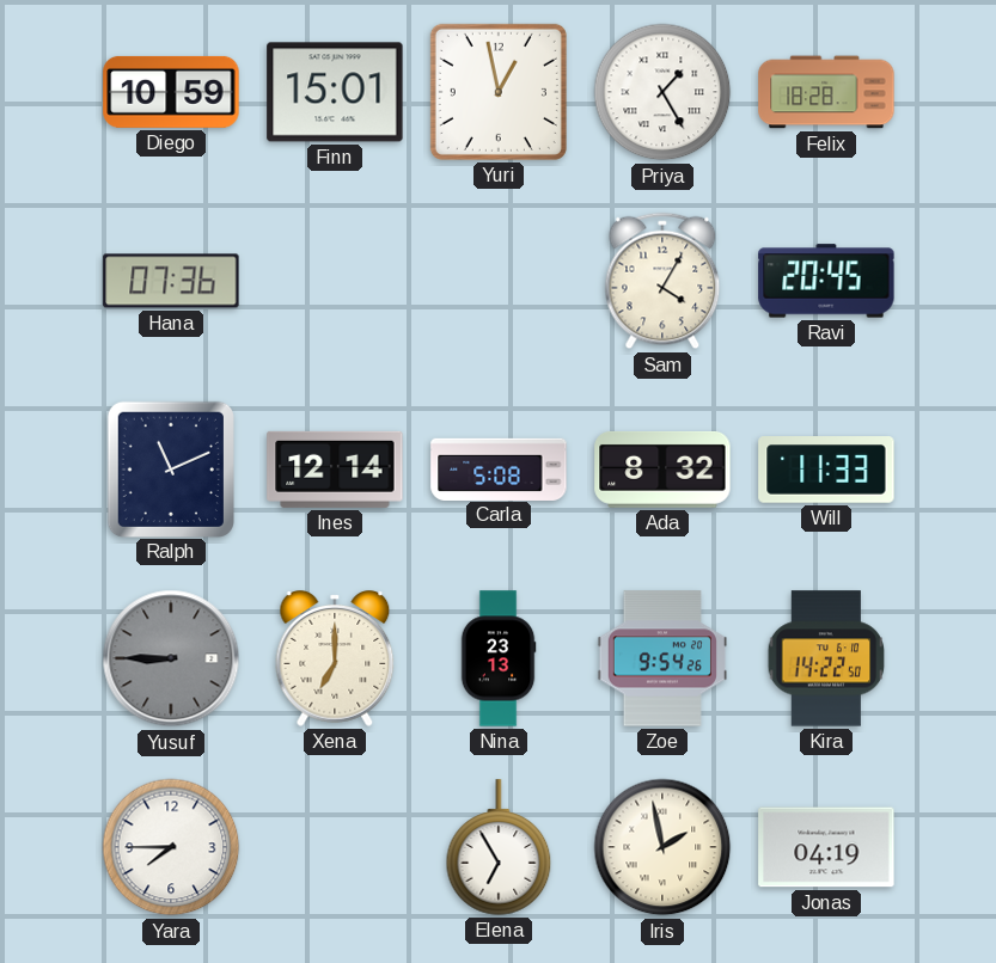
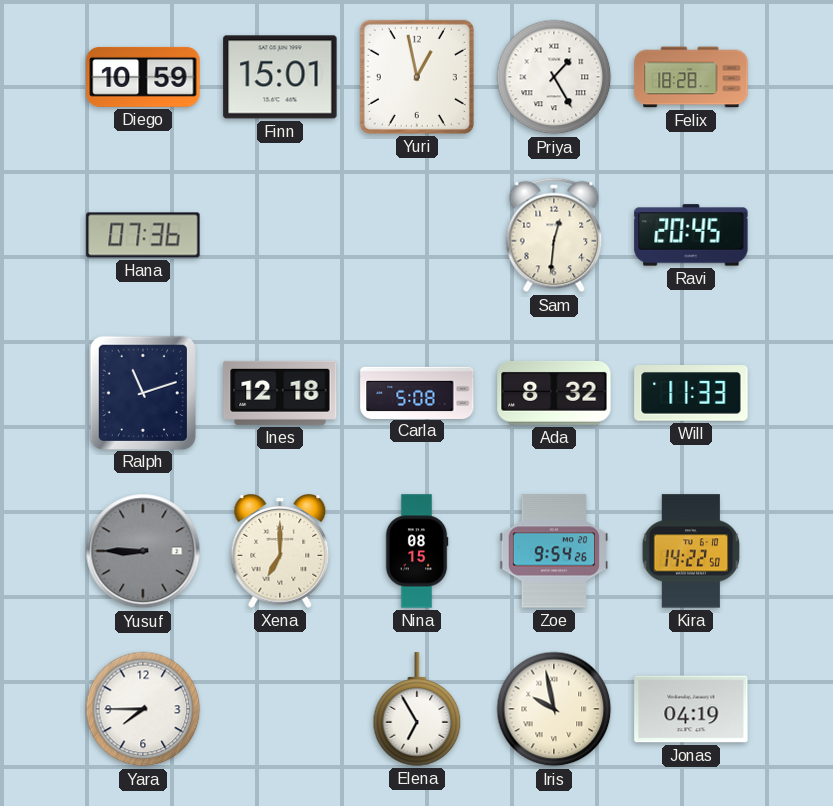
Sam: 4:05 -> 12:31 (554, 235)
Ralph: 11:11 -> 11:12 (142, 392)
Ines: 12:14 -> 12:18 (280, 393)
Nina: 23:13 -> 08:15 (417, 551)
Iris: 1:58 -> 9:58 (554, 709)
